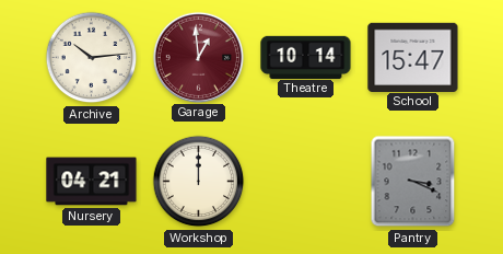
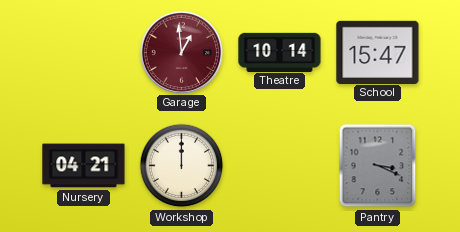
Archive: 10:14 -> none (92, 58)
